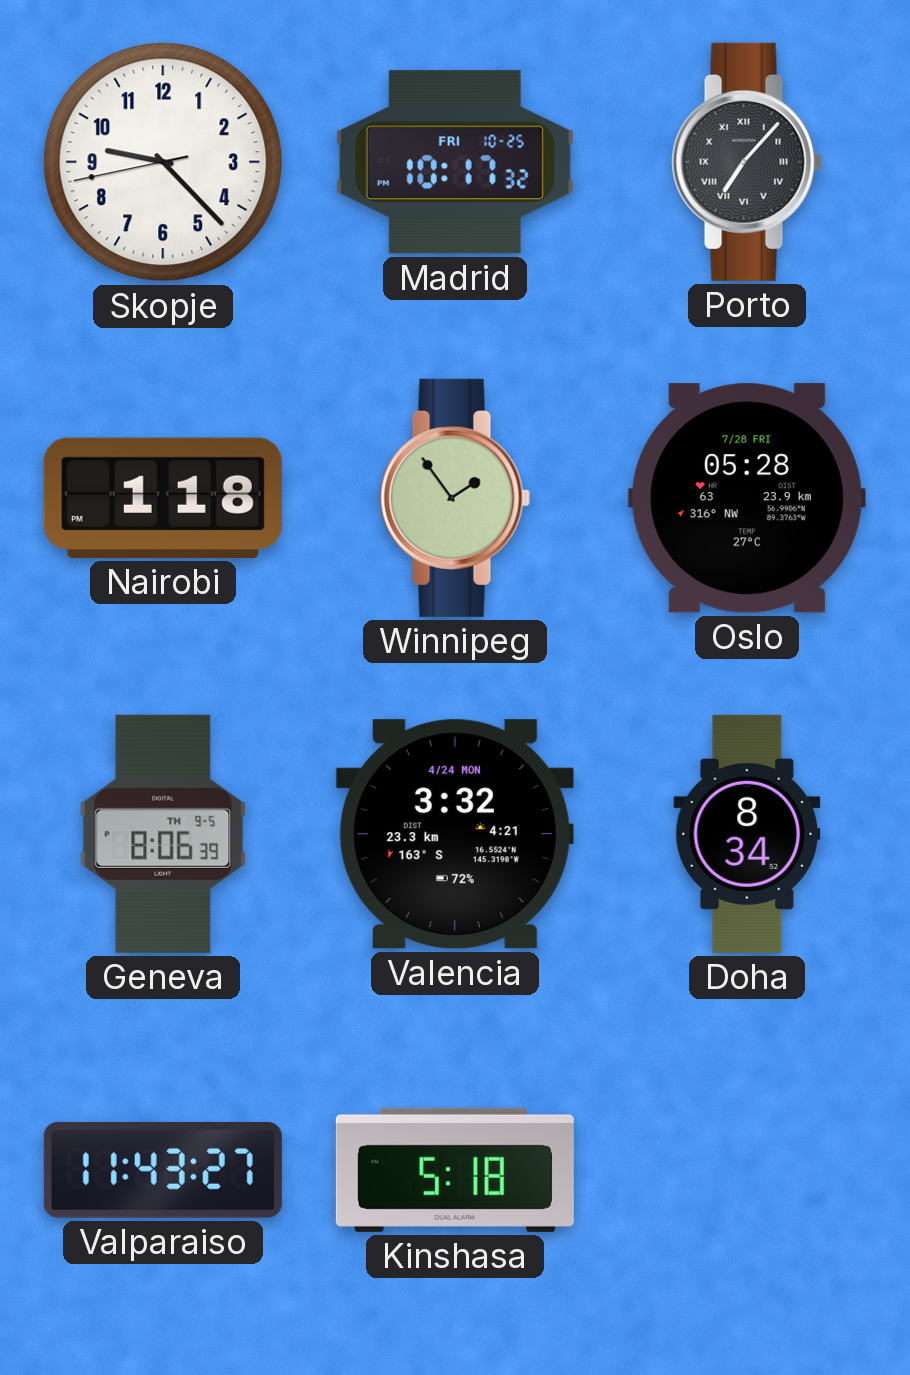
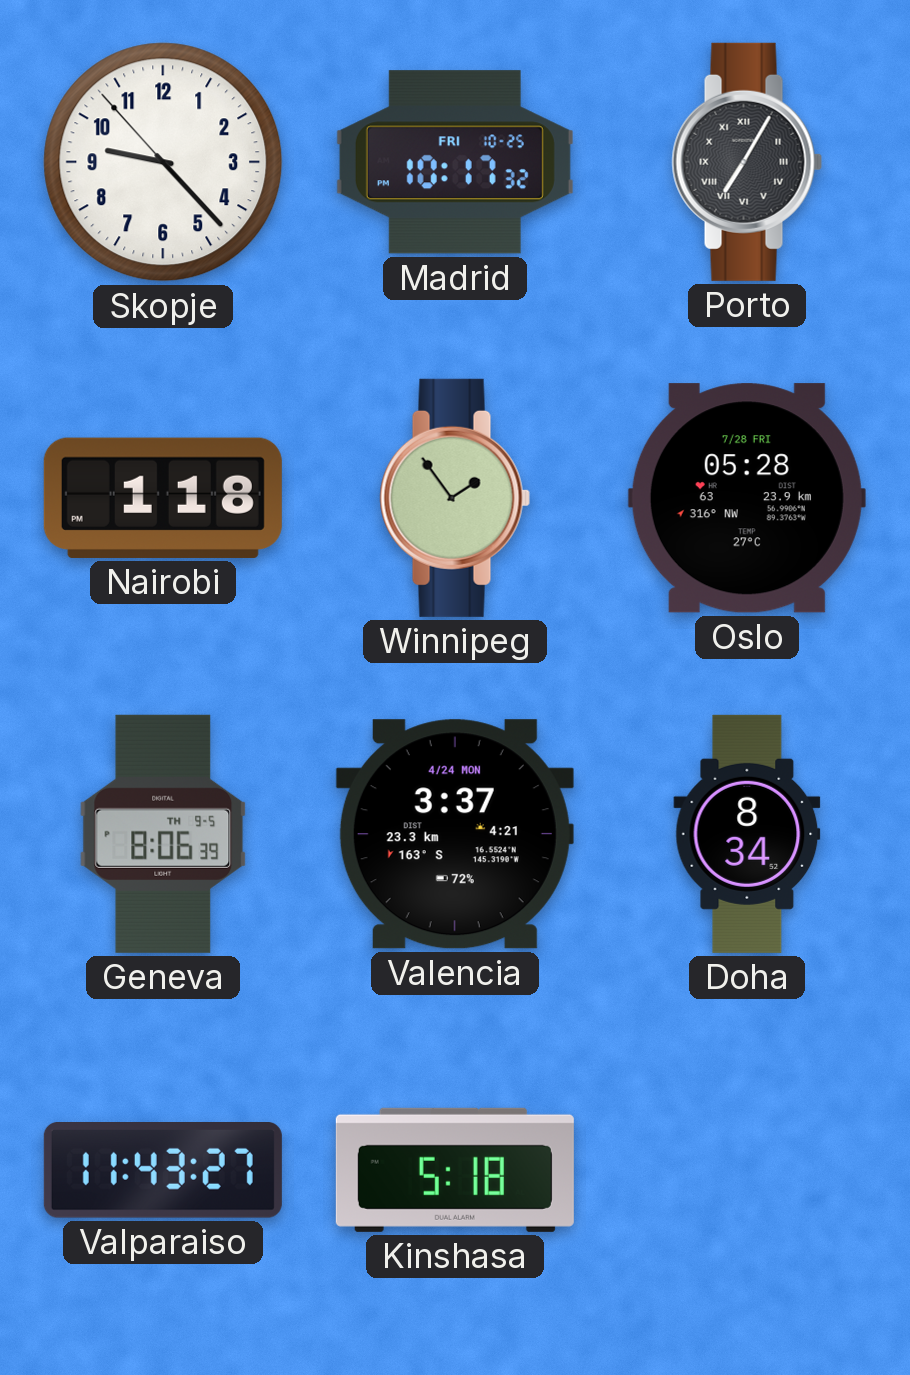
Skopje: 9:22:43 -> 9:22:53 (163, 162)
Porto: 7:07 -> 7:05 (747, 162)
Valencia: 3:32 -> 3:37 (455, 834)
